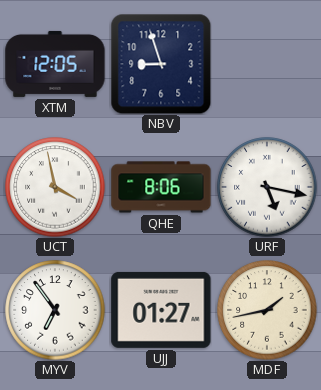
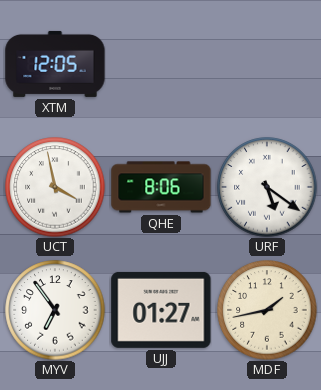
NBV: 8:57 -> none (161, 64)
URF: 5:17 -> 5:21 (267, 187)
